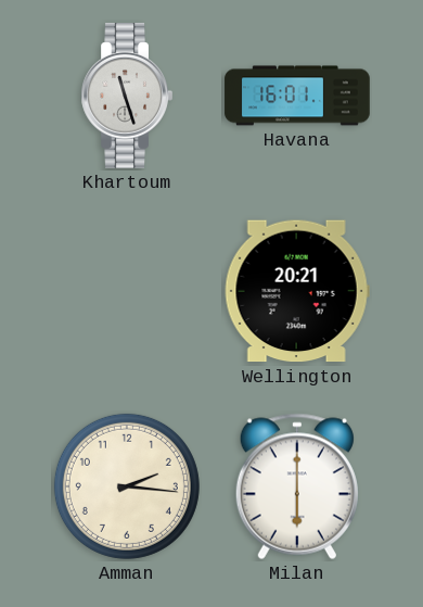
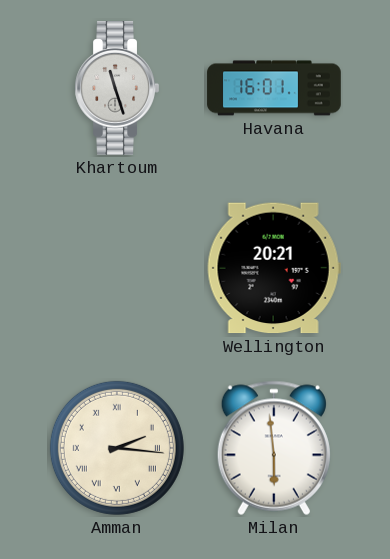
Amman numerals: Arabic -> Roman (117, 448)
Milan: 6:00 -> 5:59 (274, 448)
